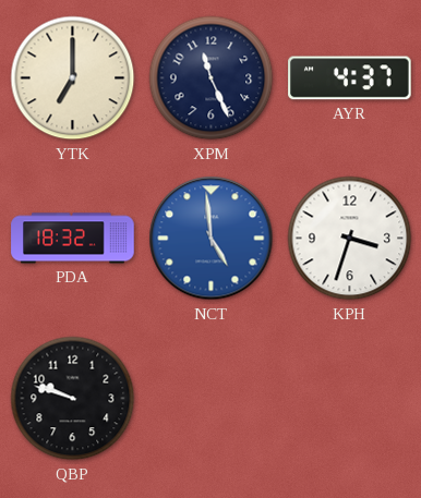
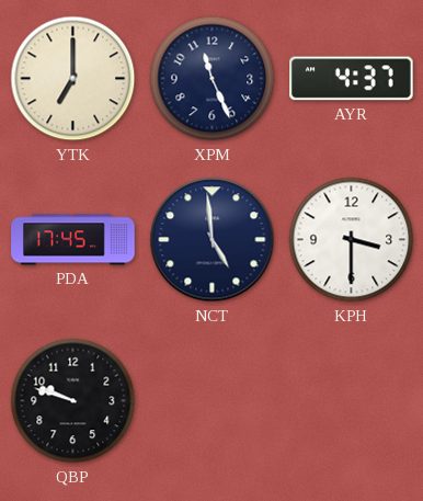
PDA: 18:32 -> 17:45 (73, 240)
NCT dial: blue -> navy (213, 240)
KPH: 3:33 -> 3:30 (352, 240)
